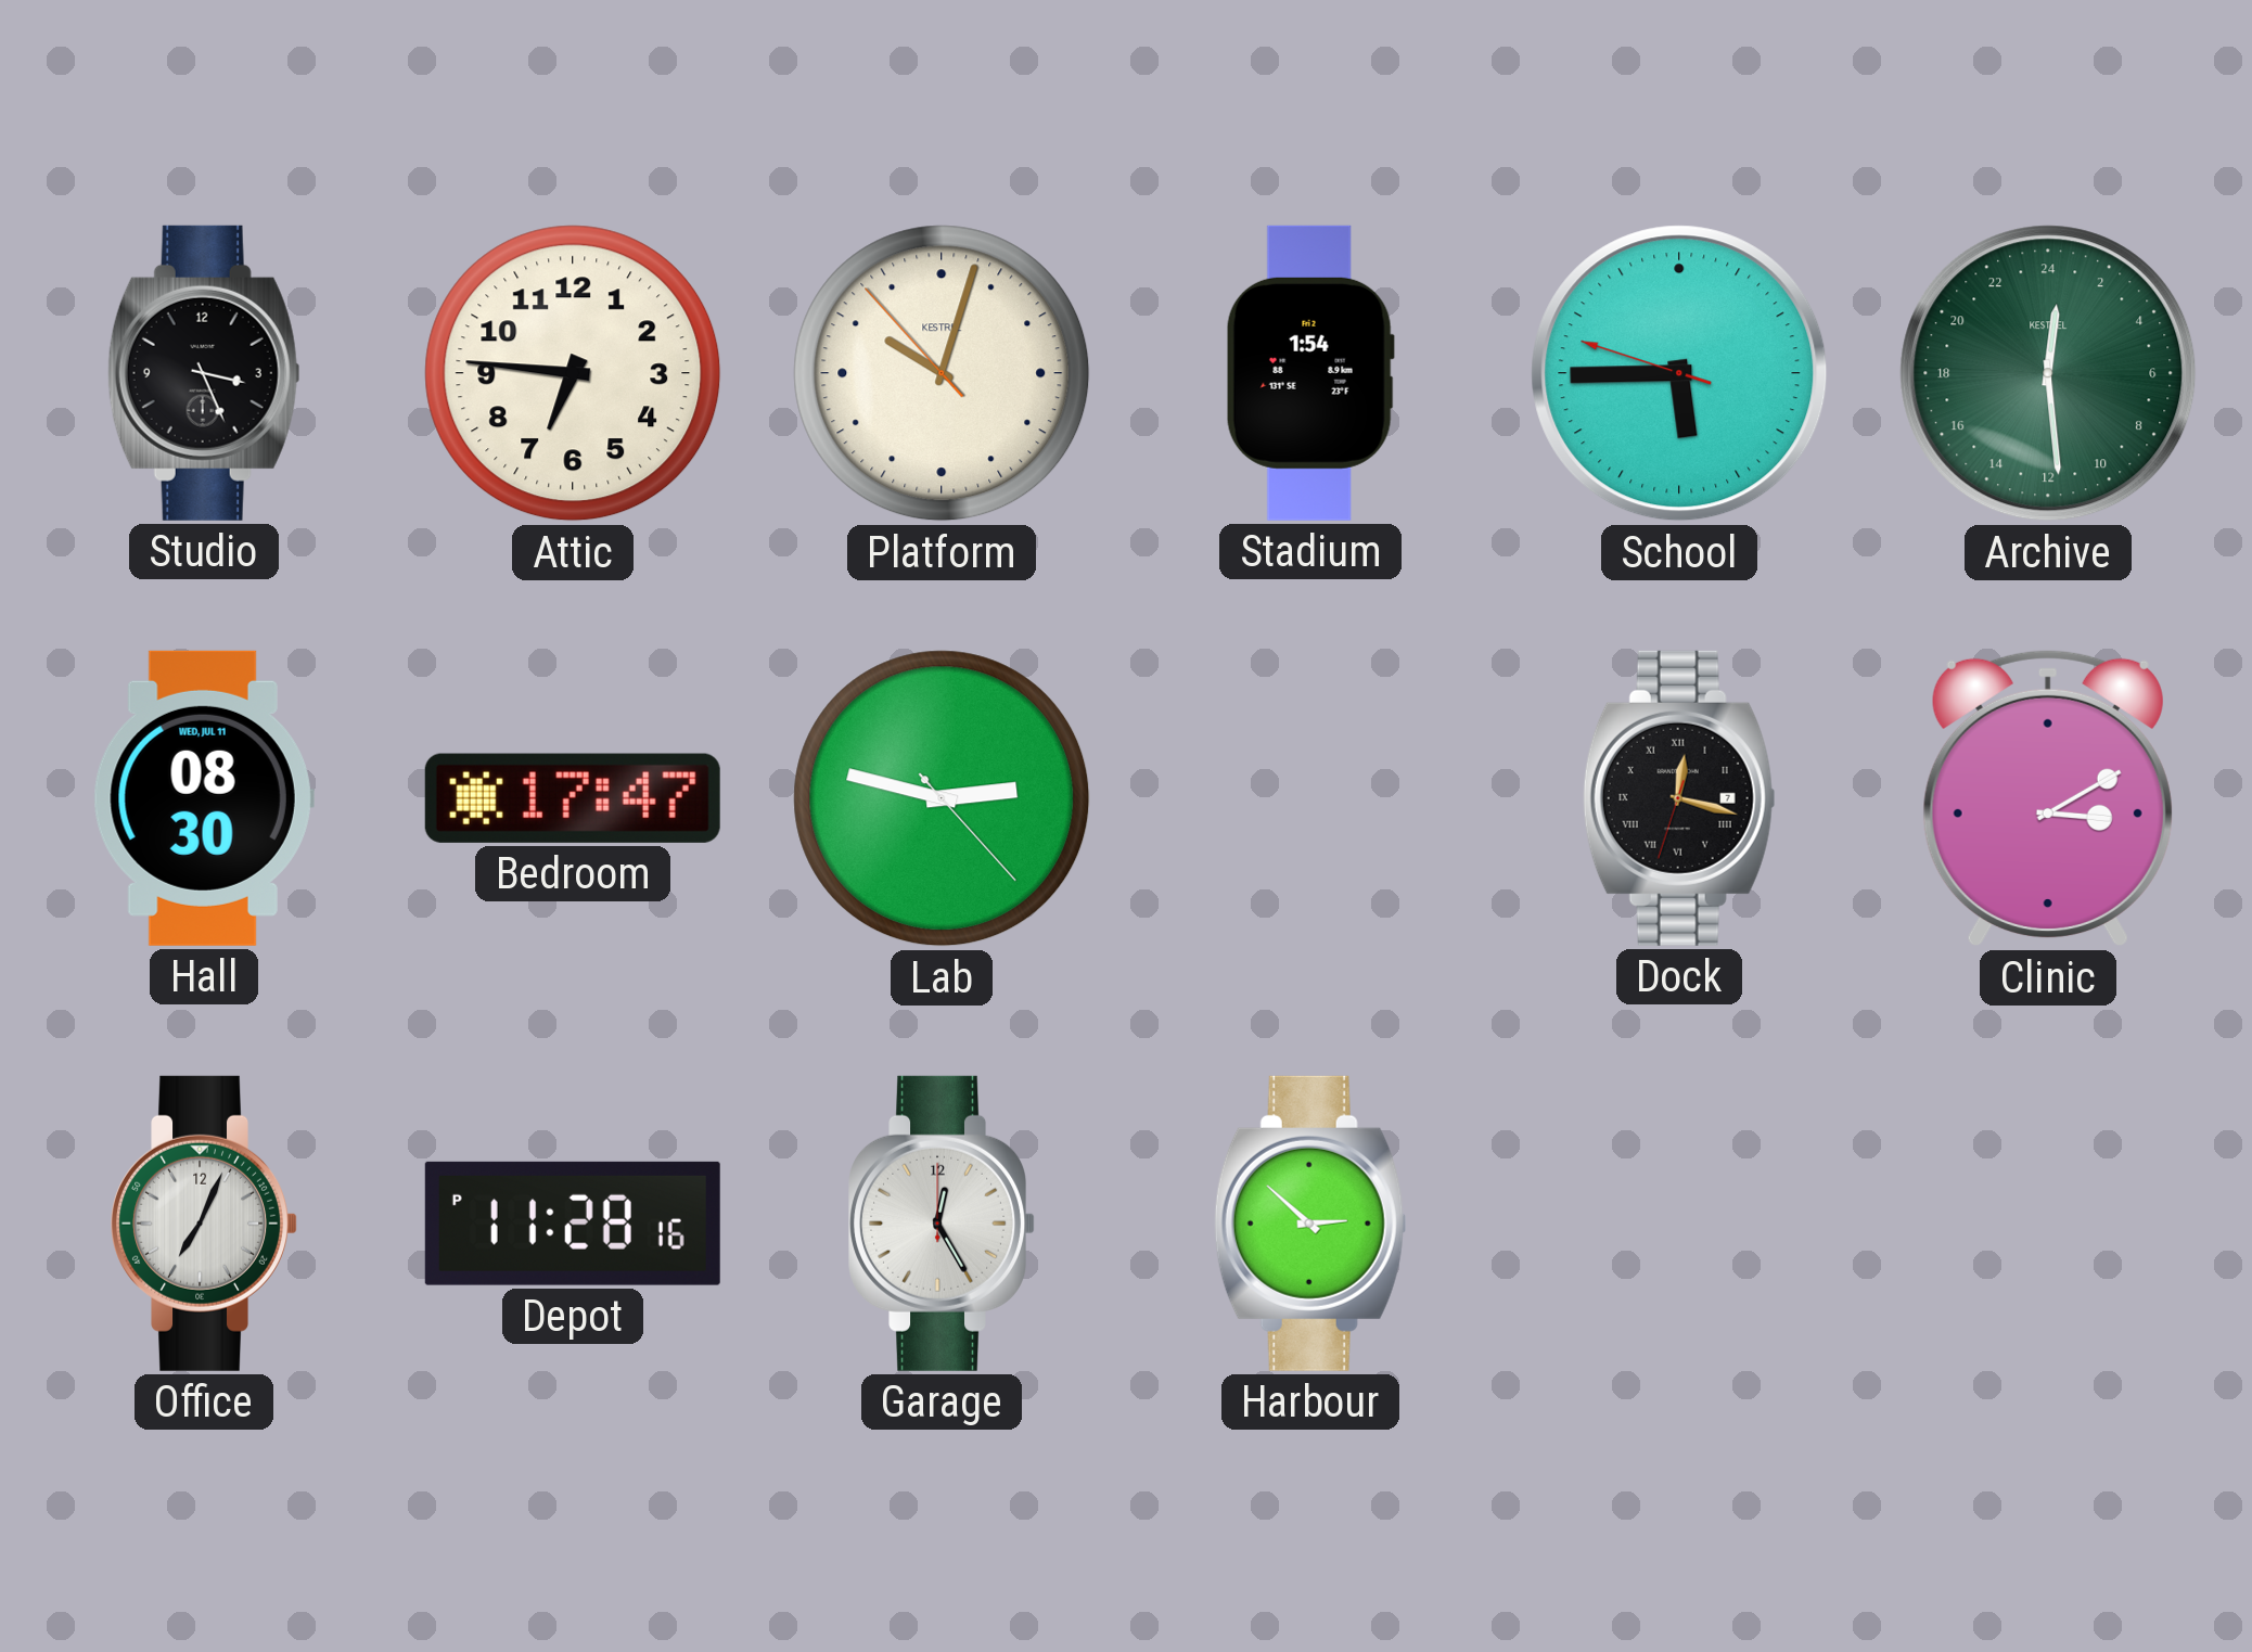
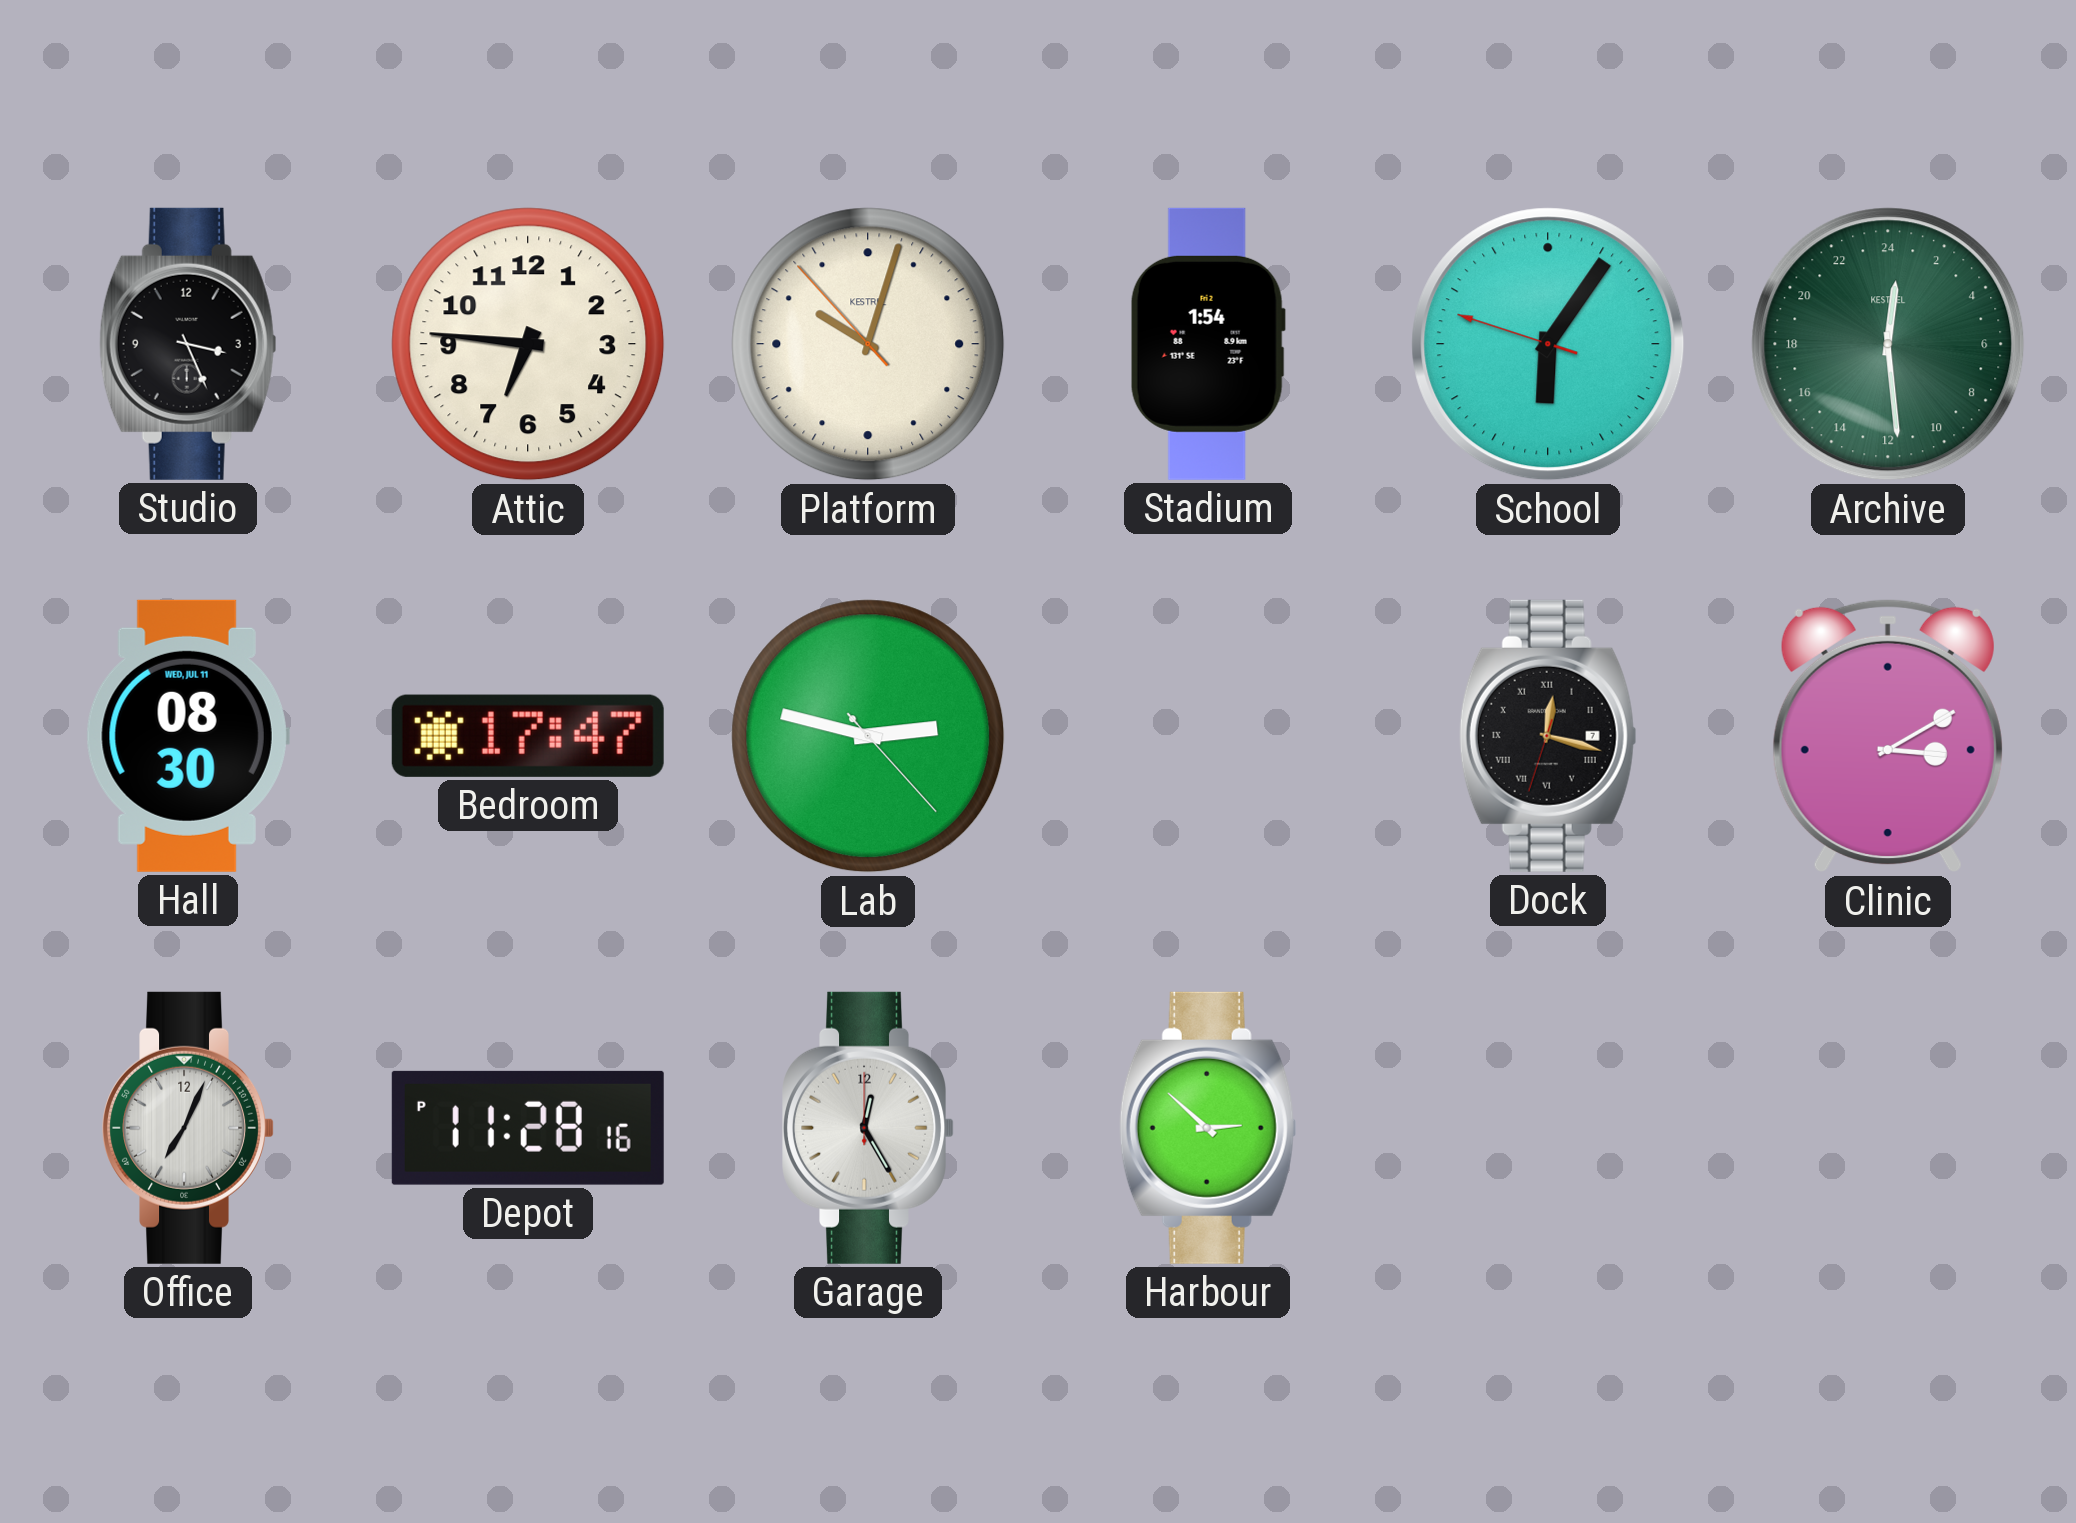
School: 5:44 -> 6:05 (1548, 344)
